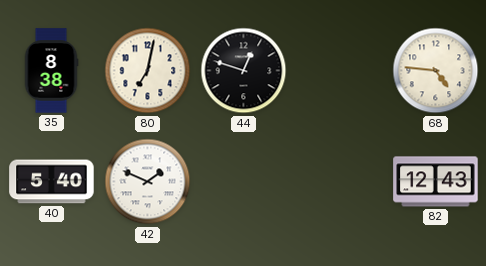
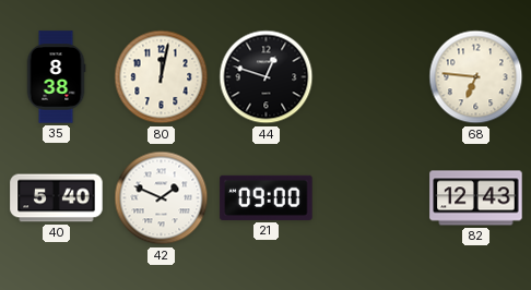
80: 7:02 -> 12:02 (162, 77)
68: 4:46 -> 6:46 (476, 77)
21: none -> 09:00 (267, 197)
